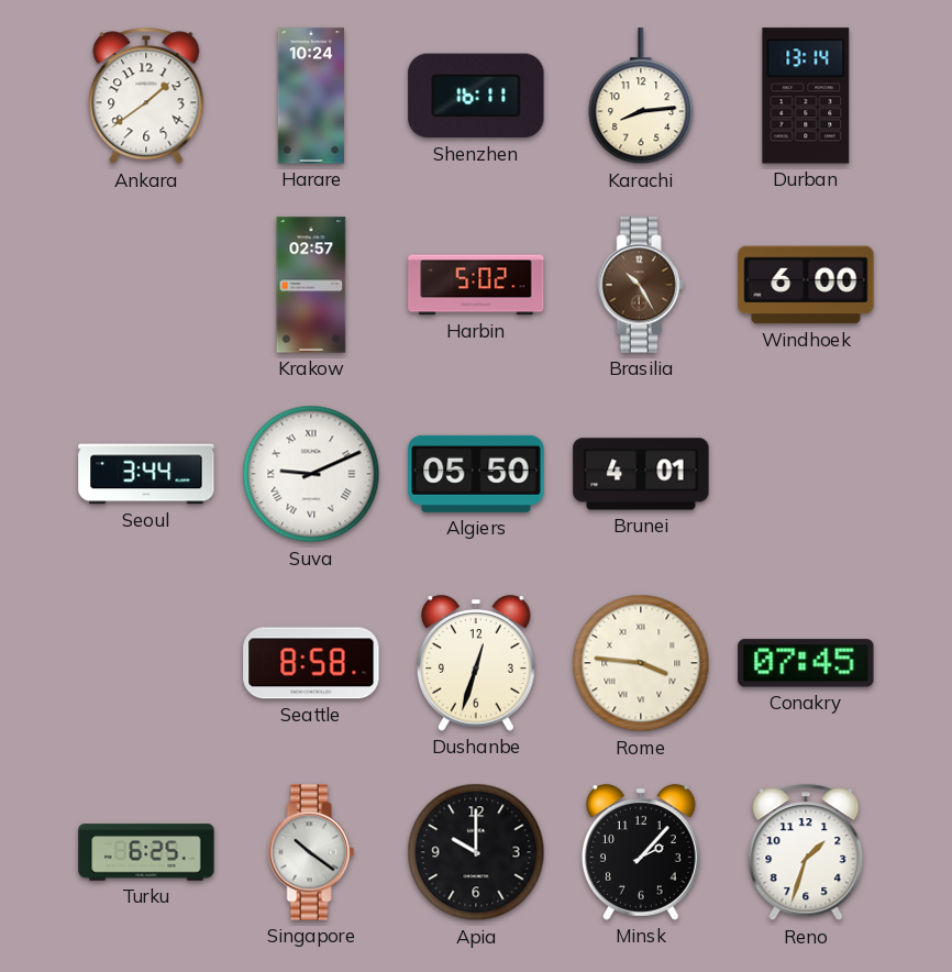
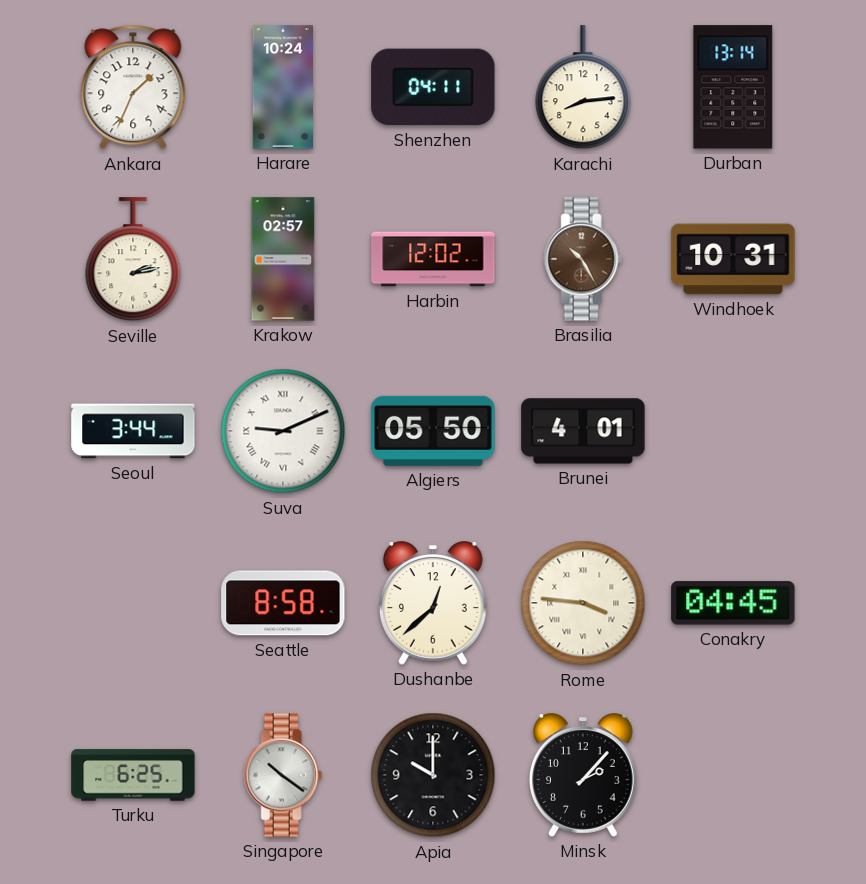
Ankara: 1:39 -> 1:34 (133, 87)
Shenzhen: 16:11 -> 04:11 (433, 87)
Seville: none -> 2:13 (133, 260)
Harbin: 5:02 -> 12:02 (433, 259)
Windhoek: 6:00 -> 10:31 (733, 259)
Dushanbe: 12:33 -> 12:38 (433, 603)
Conakry: 07:45 -> 04:45 (733, 603)
Reno: 1:33 -> none (806, 852)
